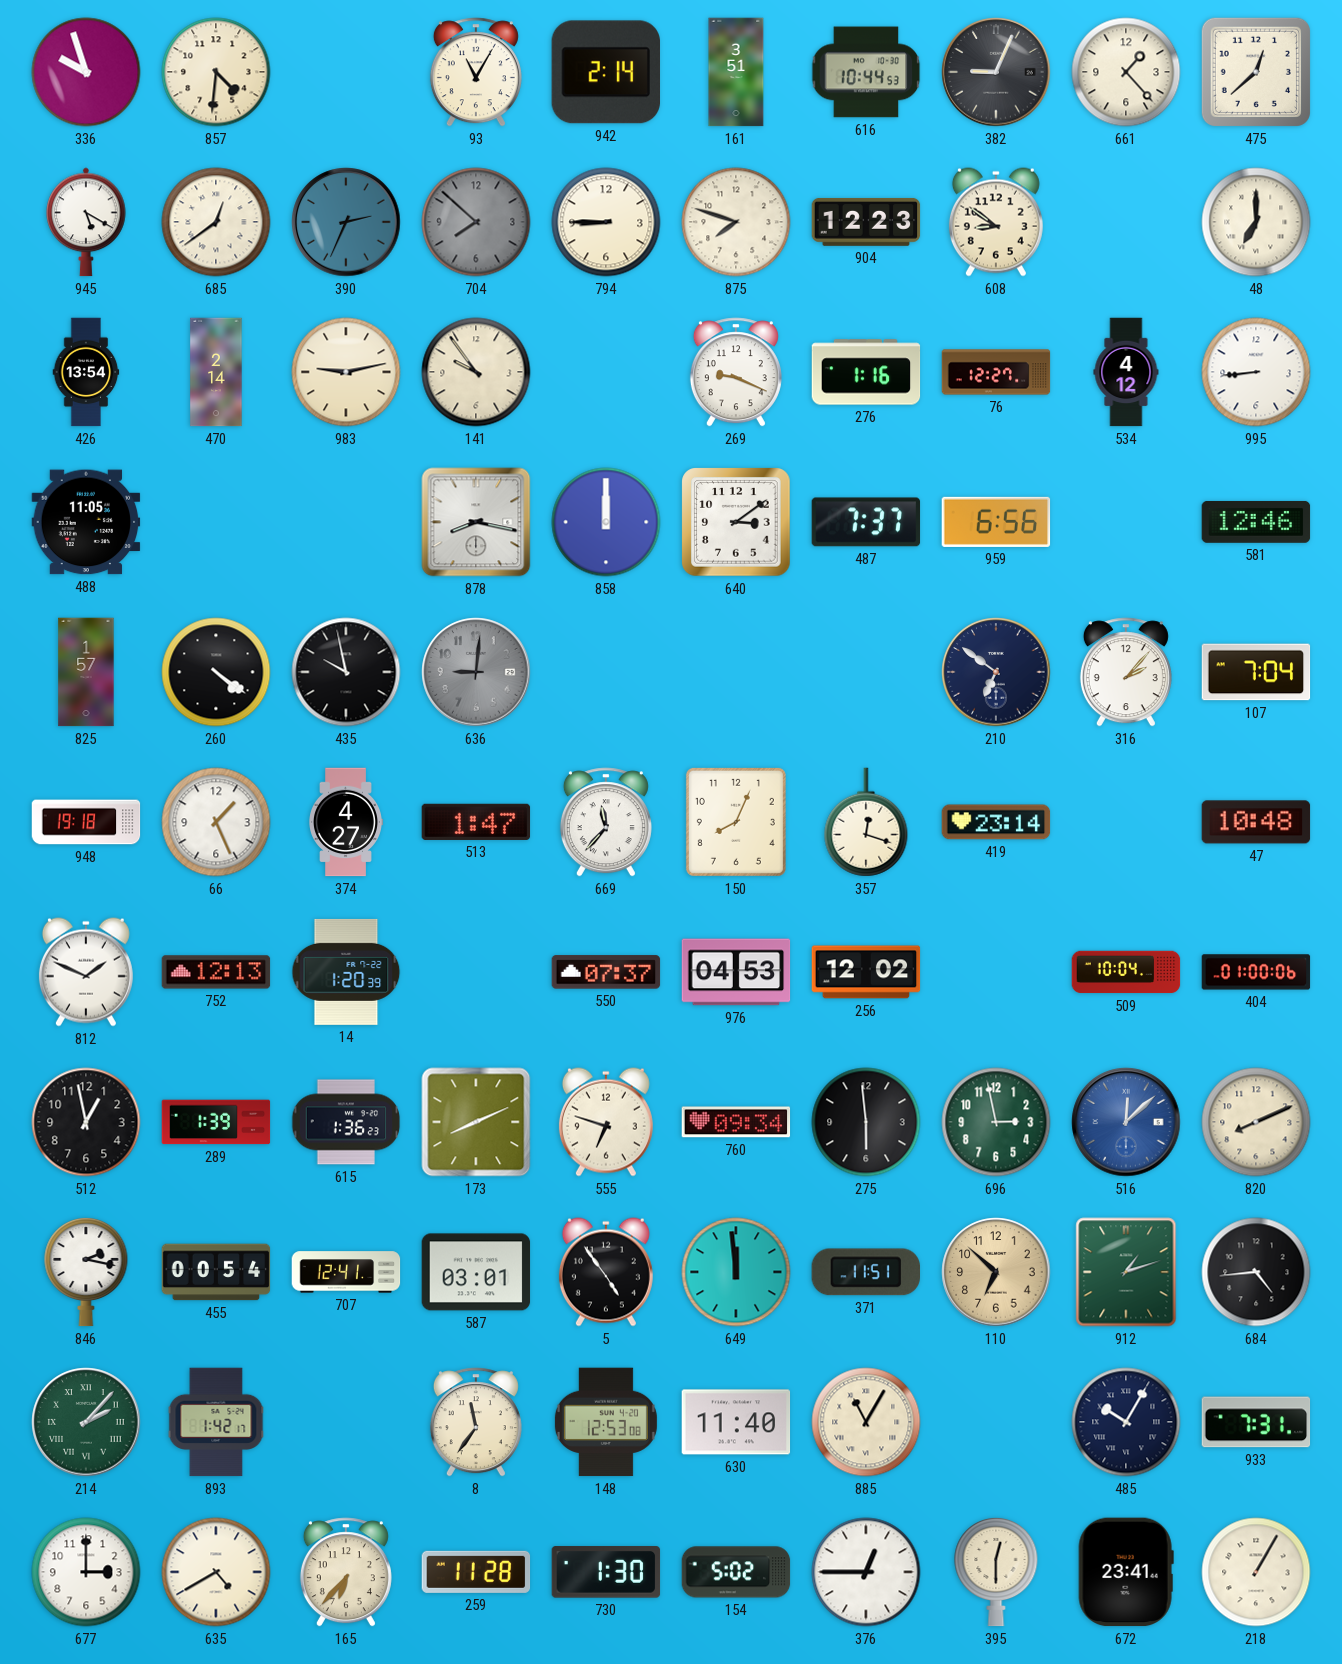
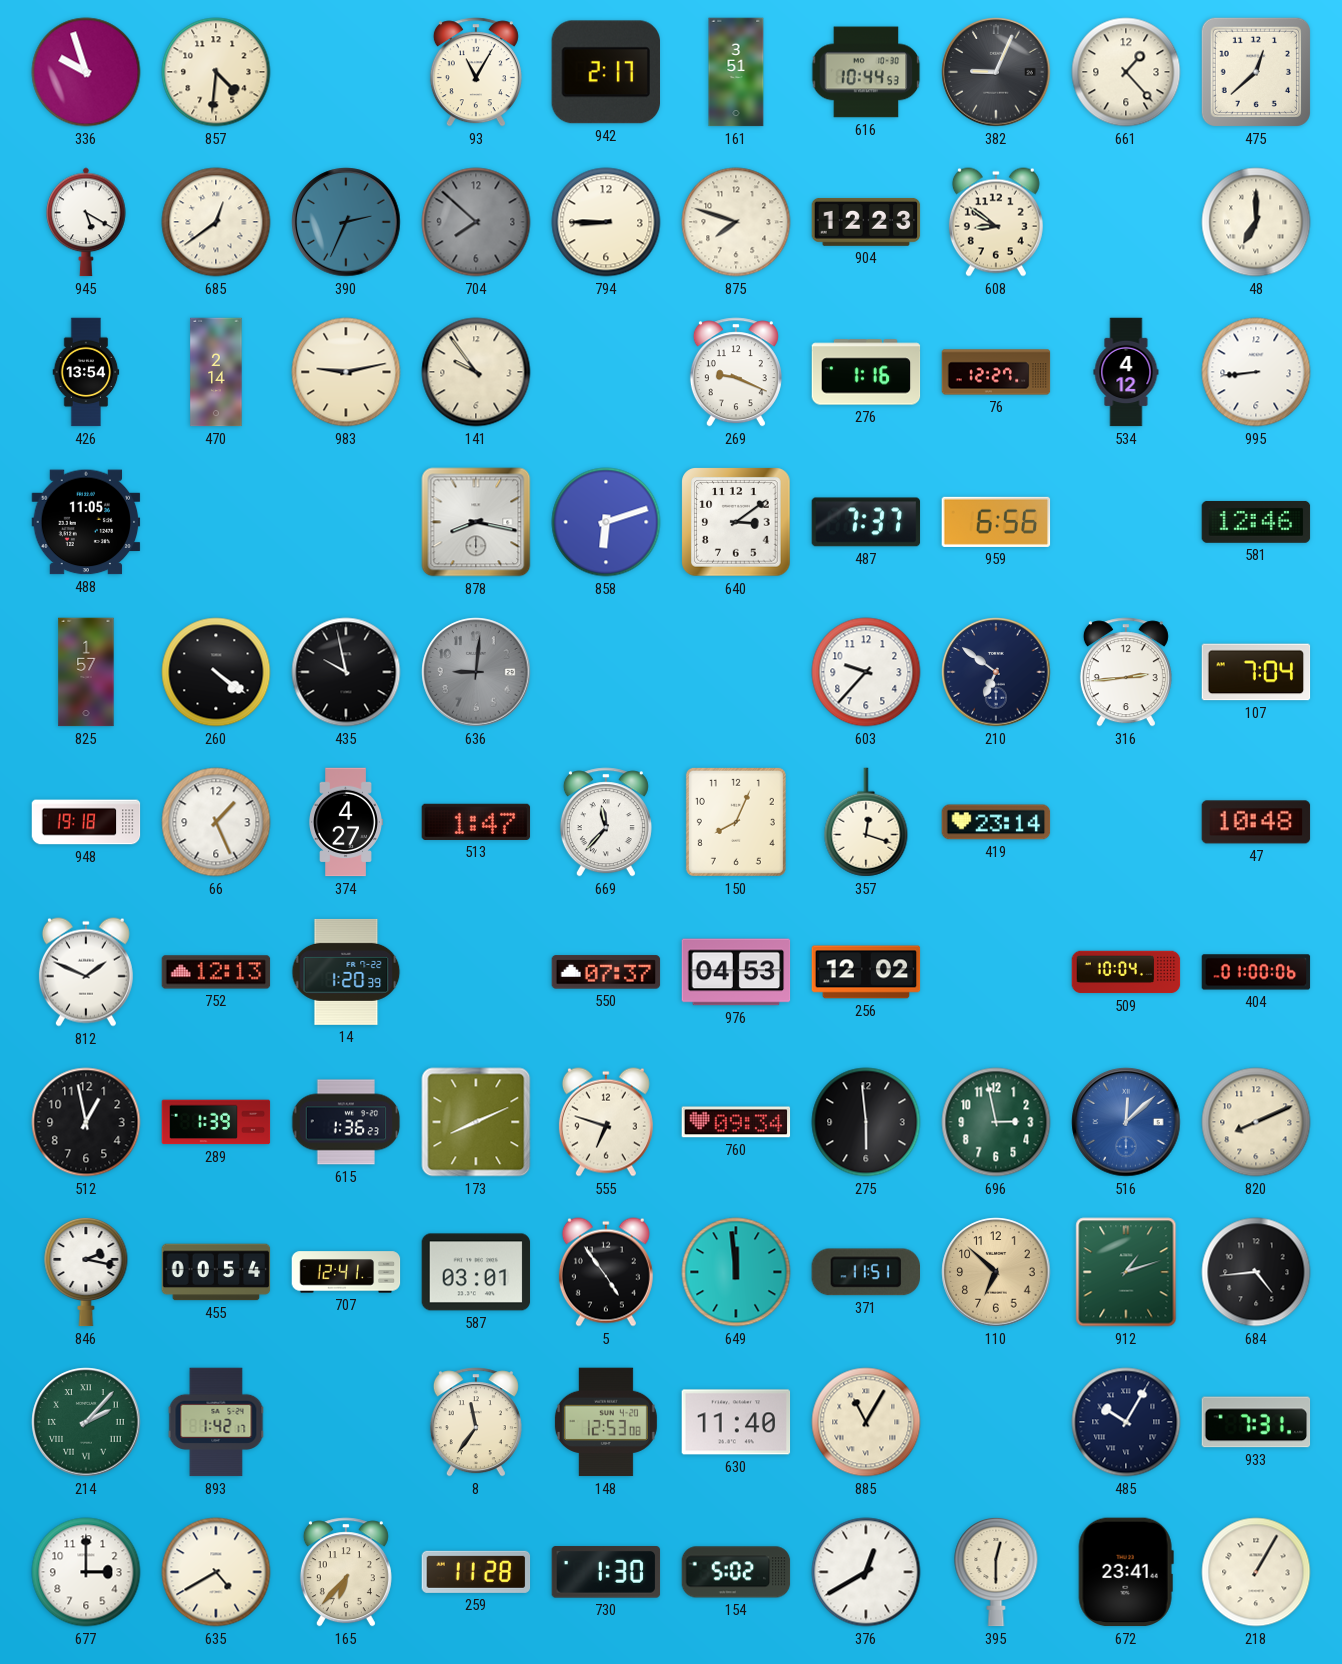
942: 2:14 -> 2:17 (605, 72)
858: 12:00 -> 6:12 (606, 522)
603: none -> 9:37 (866, 672)
316: 2:07 -> 2:44 (1126, 672)
376: 12:45 -> 12:40 (866, 1572)
